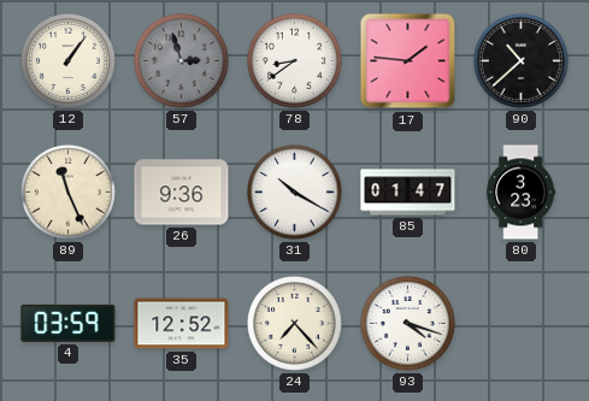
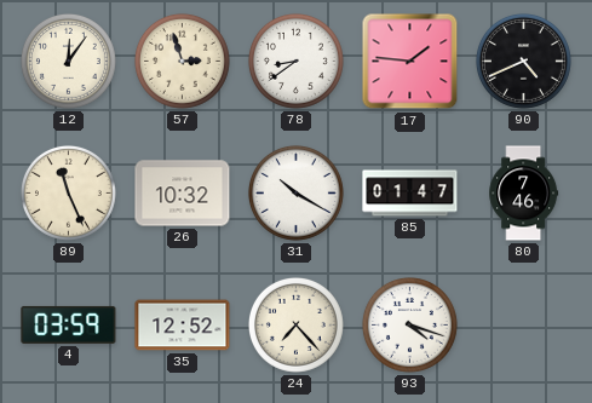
12: 1:06 -> 12:06 (68, 61)
57 dial: grey -> cream (182, 61)
90: 10:38 -> 4:41 (523, 61)
26: 9:36 -> 10:32 (183, 194)
80: 3:23 -> 7:46 (524, 194)
